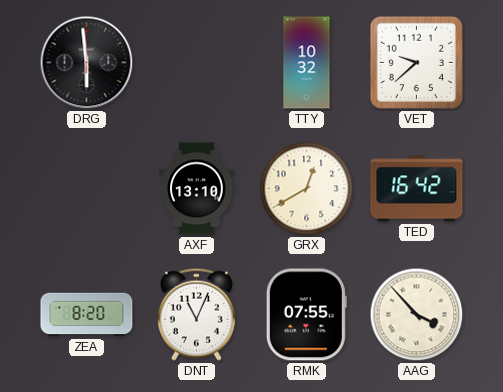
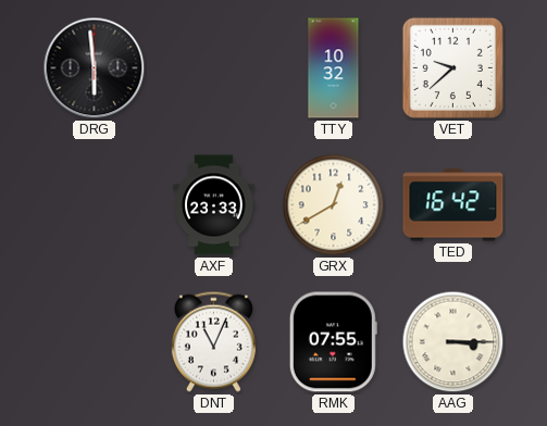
AXF: 13:10 -> 23:33 (214, 205)
ZEA: 8:20 -> none (87, 315)
AAG: 3:53 -> 3:15 (453, 342)
